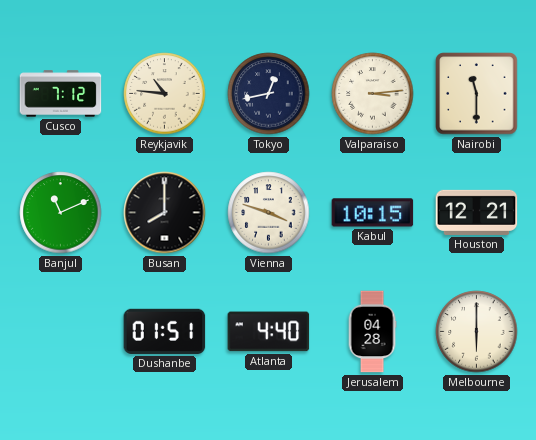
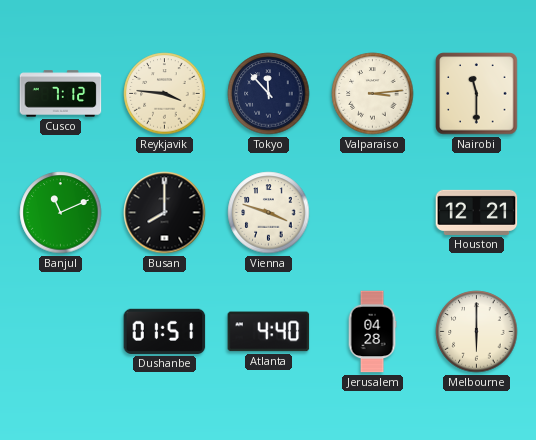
Reykjavik: 10:46 -> 3:46 (165, 94)
Tokyo: 12:43 -> 11:53 (269, 94)
Kabul: 10:15 -> none (373, 213)
